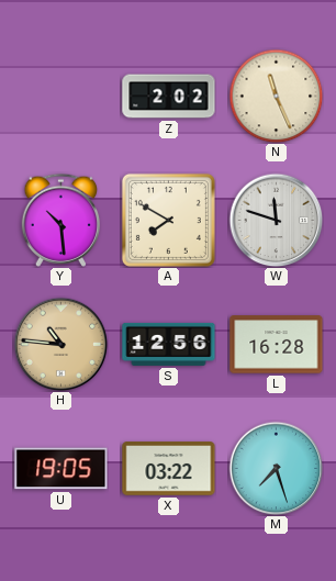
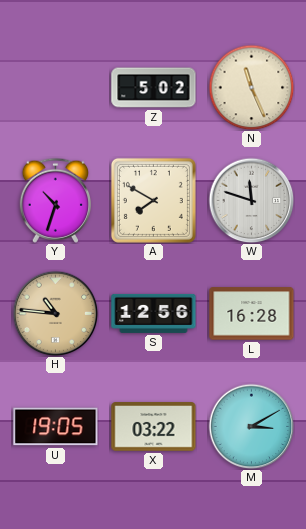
Z: 2:02 -> 5:02 (154, 88)
Y: 10:29 -> 10:33 (55, 200)
M: 7:27 -> 3:10 (251, 426)
